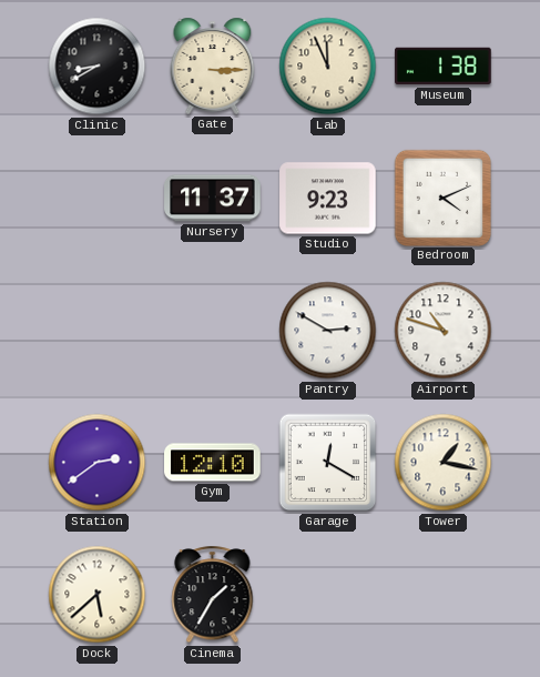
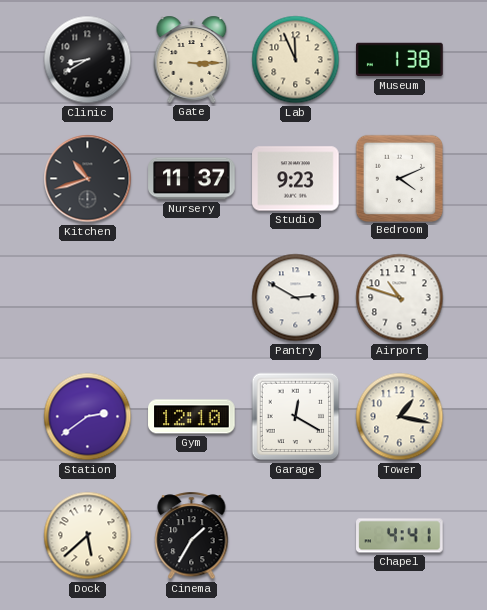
Kitchen: none -> 10:42 (88, 179)
Chapel: none -> 4:41 (400, 536)
